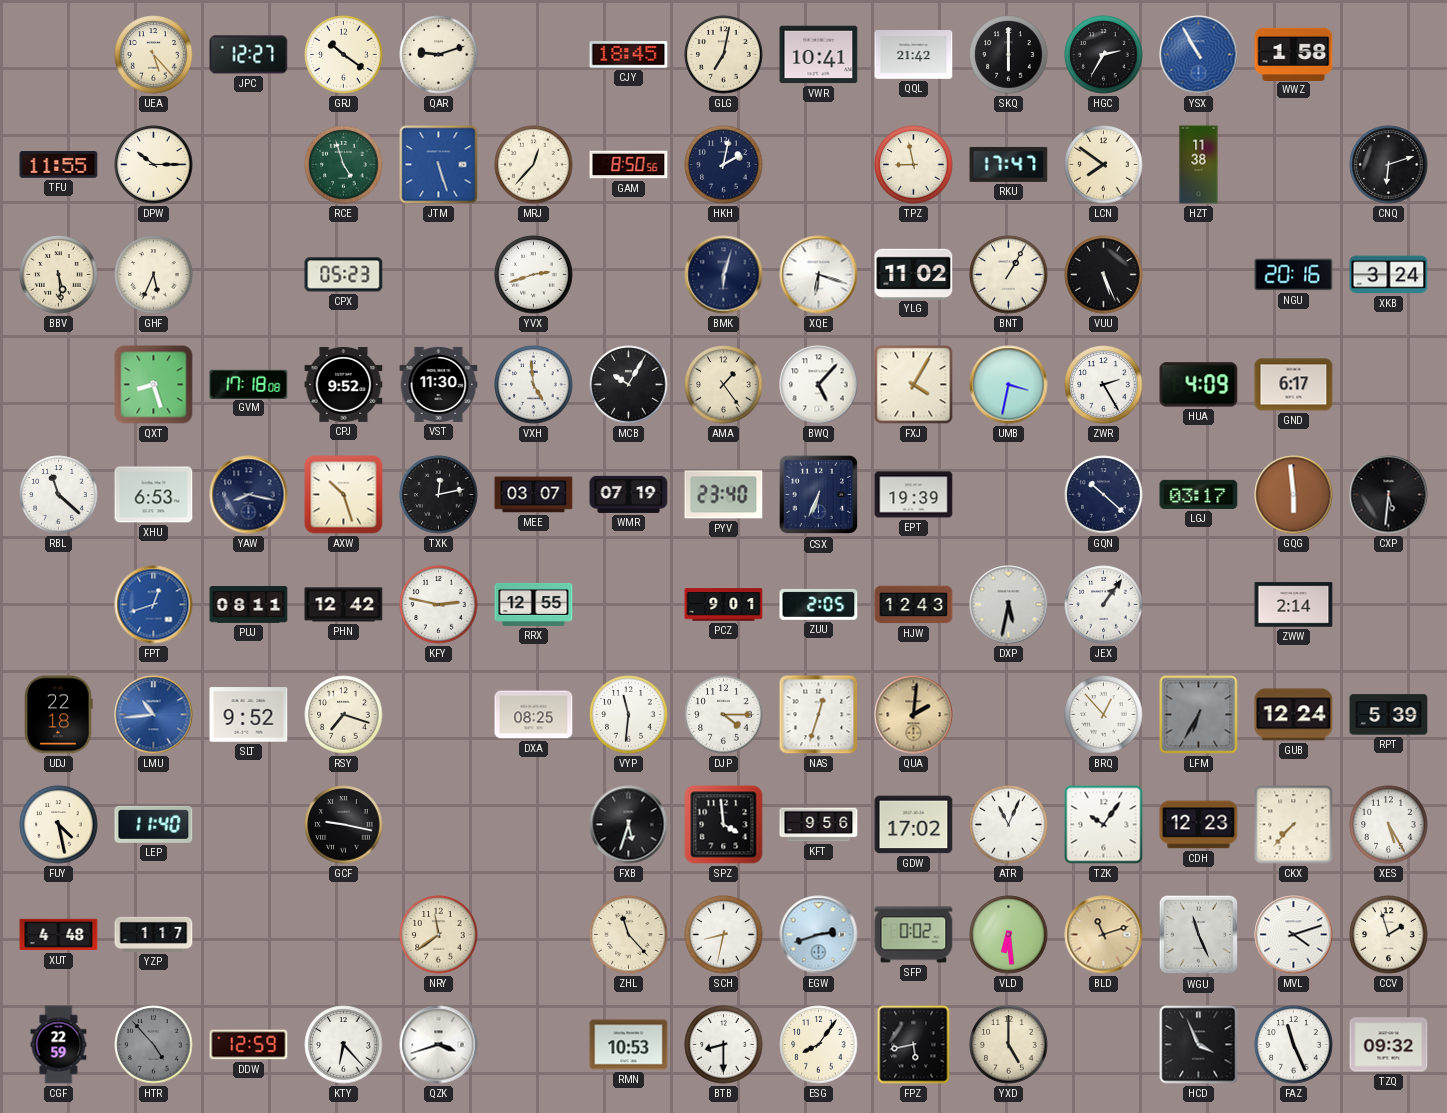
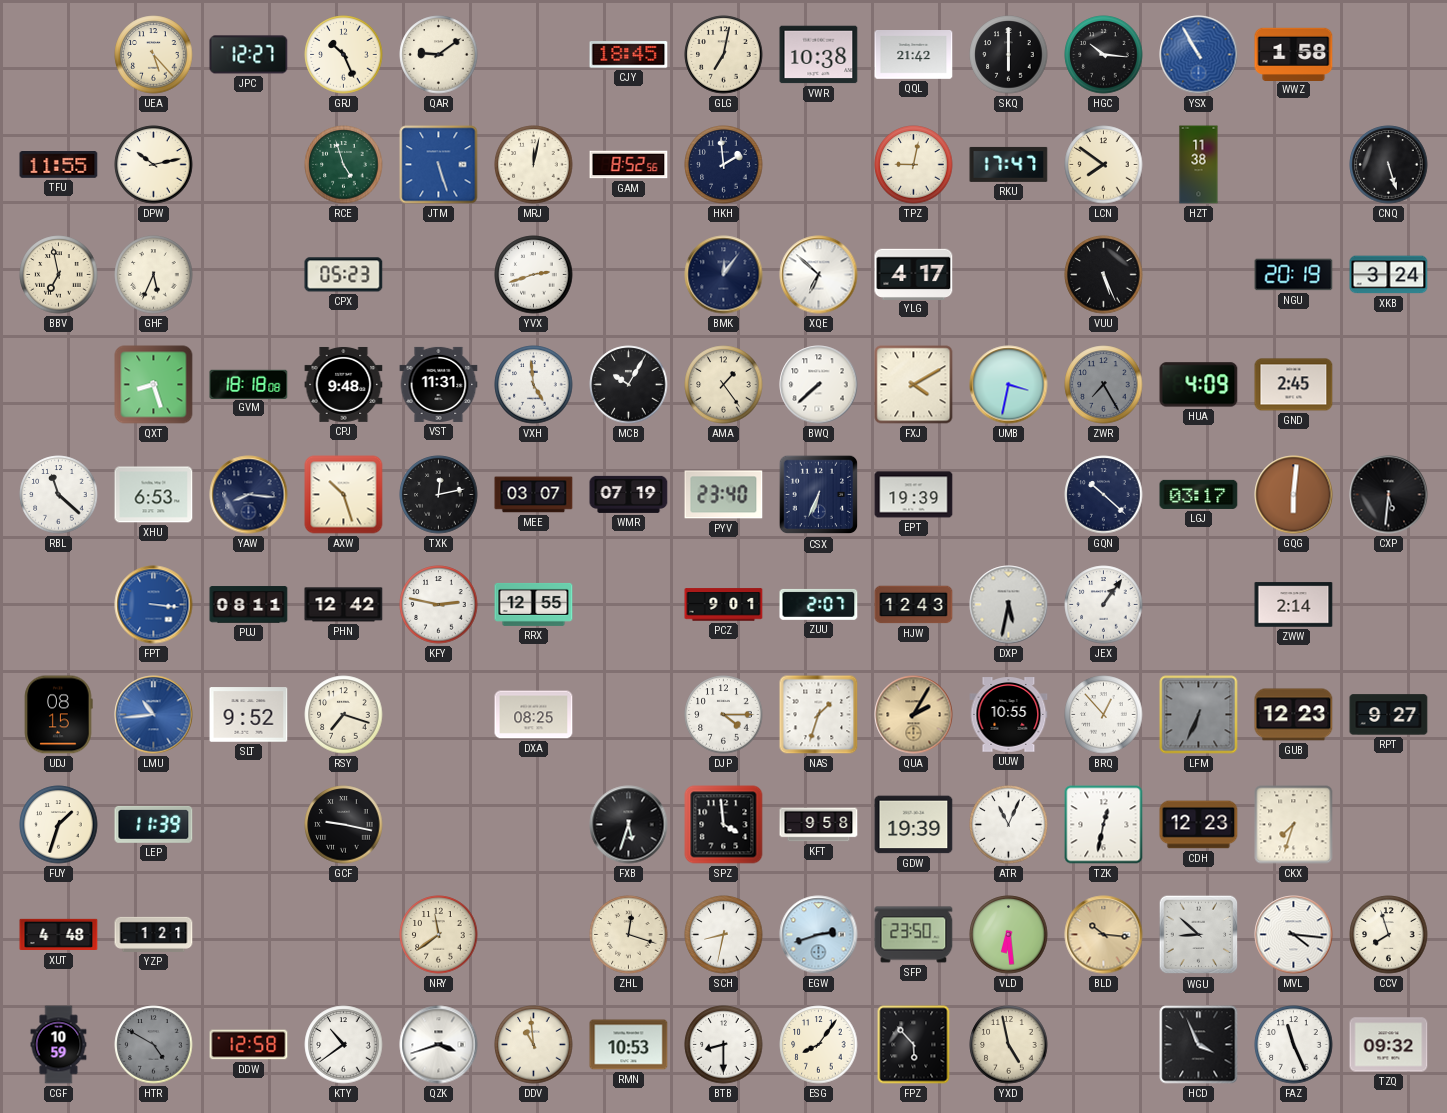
GRJ: 10:21 -> 10:26 (344, 55)
QAR: 9:12 -> 9:09 (439, 55)
VWR: 10:41 -> 10:38 (819, 55)
HGC: 2:35 -> 10:16 (1104, 55)
DPW: 10:15 -> 10:13 (154, 165)
MRJ: 12:37 -> 12:02 (534, 165)
GAM: 8:50 -> 8:52 (629, 165)
HKH: 2:02 -> 1:59 (724, 165)
TPZ: 8:58 -> 9:02 (914, 165)
CNQ: 6:12 -> 5:27 (1389, 165)
BBV: 5:29 -> 6:58 (59, 275)
BMK: 6:03 -> 12:06 (724, 275)
XQE: 6:18 -> 6:52 (819, 275)
YLG: 11:02 -> 4:17 (914, 274)
BNT: 1:05 -> none (1009, 275)
NGU: 20:16 -> 20:19 (1294, 275)
GVM: 17:18 -> 18:18 (249, 384)
CPJ: 9:52 -> 9:48 (344, 384)
VST: 11:30 -> 11:31 (439, 384)
BWQ: 5:07 -> 7:38 (819, 385)
FXJ: 4:05 -> 4:10 (914, 385)
ZWR: 2:25 -> 7:25 (1104, 385)
ZWR dial: white -> grey (1104, 385)
GND: 6:17 -> 2:45 (1294, 385)
YAW: 8:17 -> 8:16 (249, 495)
GQG: 5:59 -> 6:01 (1294, 495)
FPT: 12:42 -> 3:16 (154, 605)
ZUU: 2:05 -> 2:07 (819, 604)
UDJ: 22:18 -> 08:15 (58, 715)
VYP: 11:31 -> none (629, 715)
NAS: 12:33 -> 1:33 (819, 715)
QUA: 2:01 -> 2:05 (914, 715)
UUW: none -> 10:55 (1009, 715)
LFM: 6:35 -> 6:34 (1199, 715)
GUB: 12:24 -> 12:23 (1294, 715)
RPT: 5:39 -> 9:27 (1389, 715)
FUY: 4:28 -> 1:33 (59, 825)
LEP: 11:40 -> 11:39 (154, 824)
KFT: 9:56 -> 9:58 (819, 825)
GDW: 17:02 -> 19:39 (914, 825)
TZK: 10:06 -> 12:32 (1104, 825)
CKX: 7:37 -> 7:33 (1294, 825)
XES: 5:25 -> none (1389, 825)
YZP: 1:17 -> 1:21 (154, 934)
ZHL: 11:23 -> 12:18 (629, 935)
SFP: 0:02 -> 23:50 (914, 935)
BLD: 11:12 -> 10:16 (1104, 935)
WGU: 11:26 -> 8:52 (1199, 935)
MVL: 4:12 -> 4:16 (1294, 935)
CCV: 1:57 -> 7:57 (1389, 935)
CGF: 22:59 -> 10:59 (59, 1045)
HTR: 4:53 -> 4:50 (154, 1045)
DDW: 12:59 -> 12:58 (249, 1045)
KTY: 6:23 -> 10:39 (344, 1045)
DDV: none -> 10:59 (534, 1045)
FPZ: 5:43 -> 5:53 (914, 1045)
YXD: 5:00 -> 4:58 (1009, 1045)
